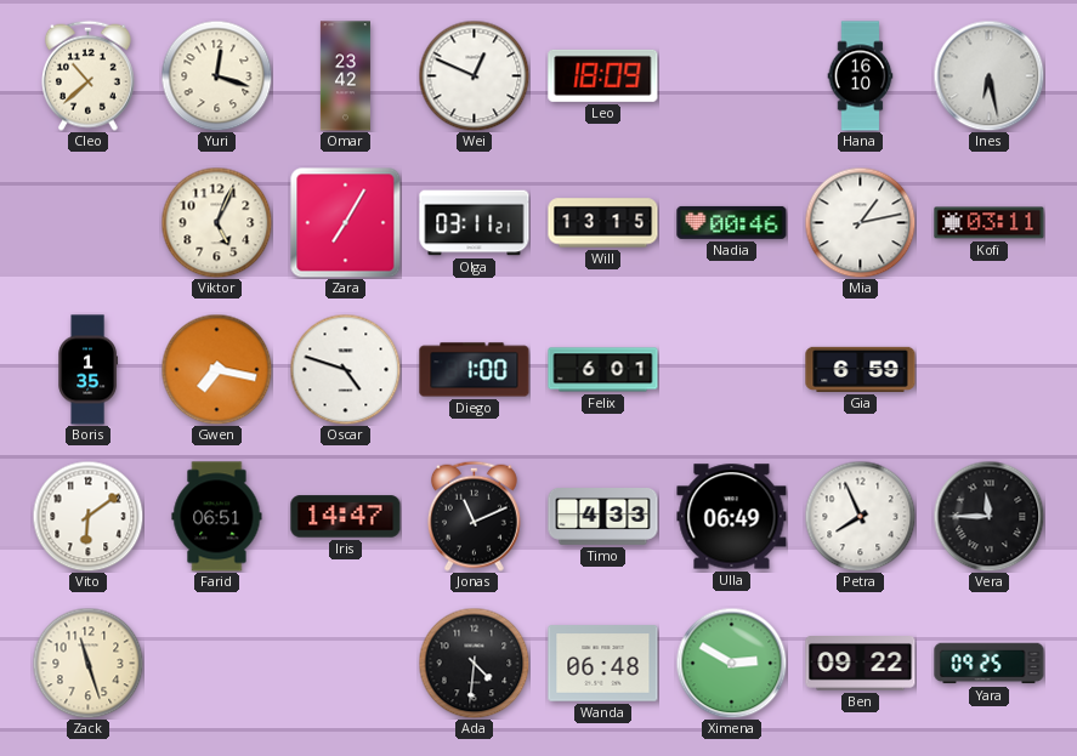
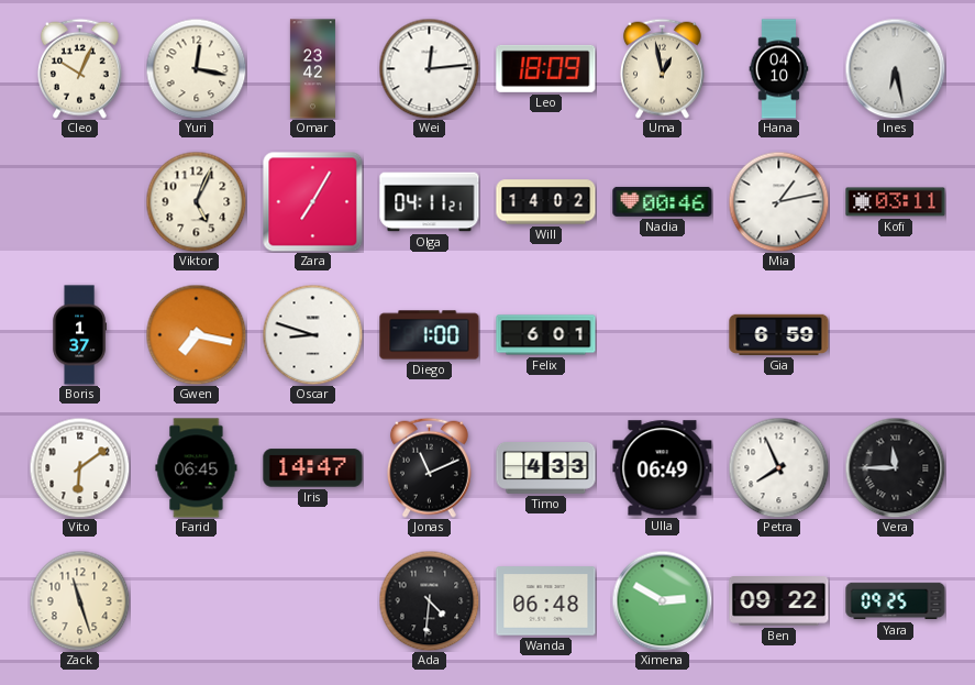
Cleo: 10:38 -> 10:04 (79, 68)
Yuri: 12:18 -> 12:17 (196, 68)
Wei: 12:49 -> 12:14 (429, 68)
Uma: none -> 12:58 (662, 68)
Hana: 16:10 -> 04:10 (779, 69)
Olga: 03:11 -> 04:11 (430, 202)
Will: 13:15 -> 14:02 (546, 202)
Boris: 1:35 -> 1:37 (80, 335)
Oscar: 4:48 -> 8:48 (312, 334)
Farid: 06:51 -> 06:45 (197, 468)
